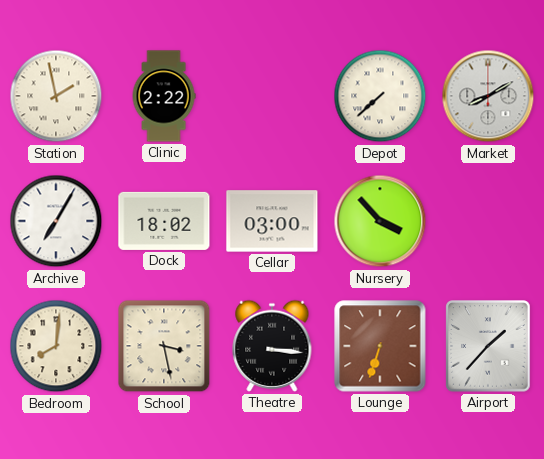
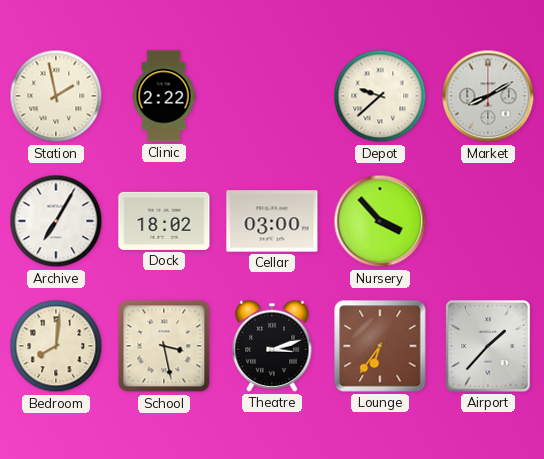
Depot: 7:38 -> 9:38 (380, 96)
Theatre: 3:16 -> 3:12 (272, 346)
Lounge: 6:33 -> 6:36 (380, 346)
